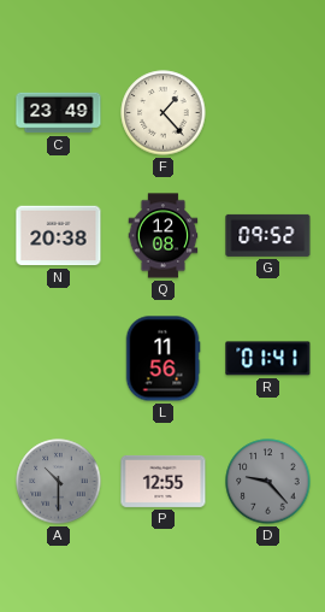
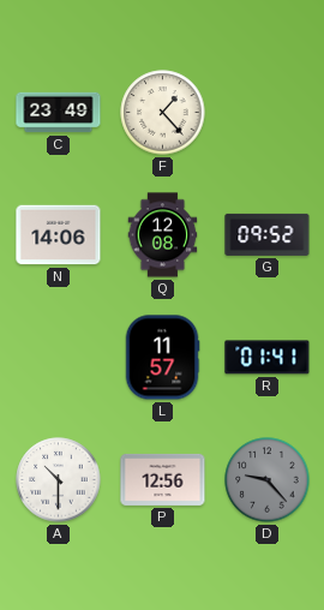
N: 20:38 -> 14:06 (59, 235)
L: 11:56 -> 11:57 (162, 358)
A dial: grey -> white (59, 480)
P: 12:55 -> 12:56 (163, 479)
